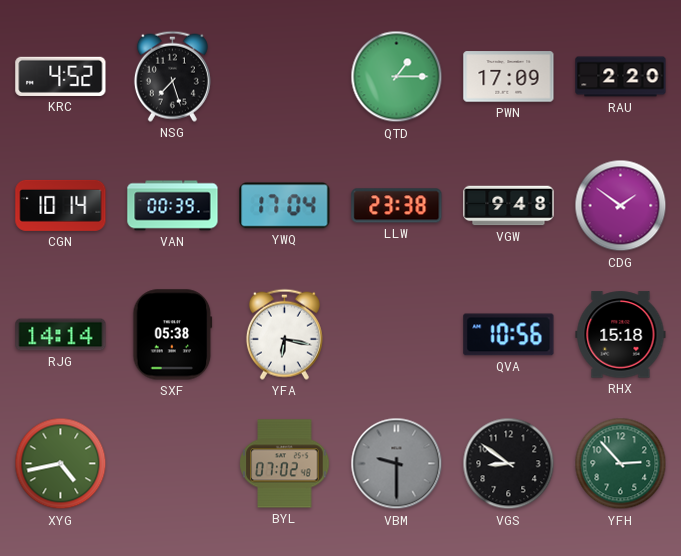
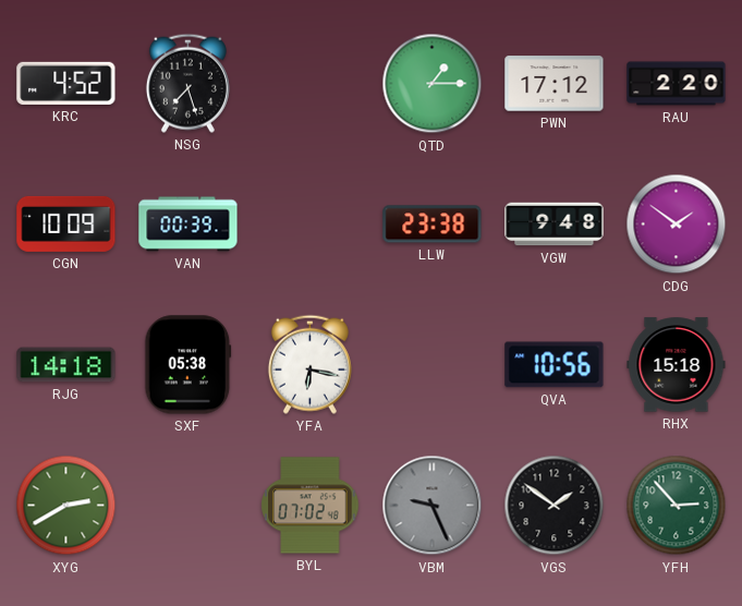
PWN: 17:09 -> 17:12 (555, 84)
CGN: 10:14 -> 10:09 (66, 223)
YWQ: 17:04 -> none (285, 206)
RJG: 14:14 -> 14:18 (66, 365)
XYG: 4:43 -> 2:40 (66, 506)
VBM: 9:30 -> 9:26 (433, 506)
VGS: 8:51 -> 1:51 (555, 506)
